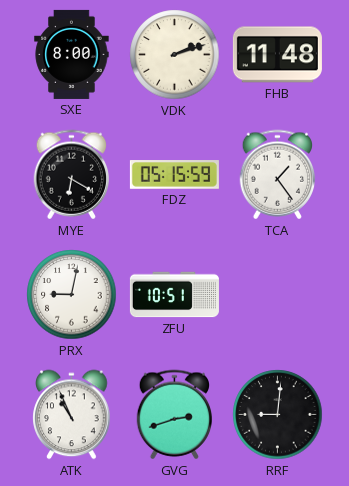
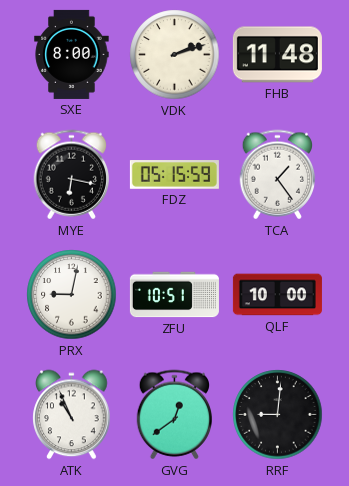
MYE: 6:20 -> 6:17 (72, 175)
QLF: none -> 10:00 (277, 295)
GVG: 2:42 -> 12:39 (175, 415)
